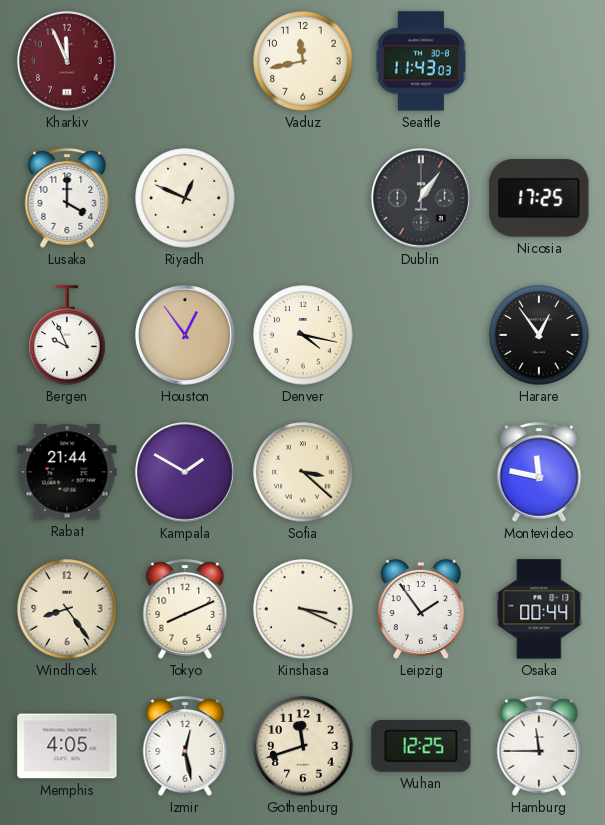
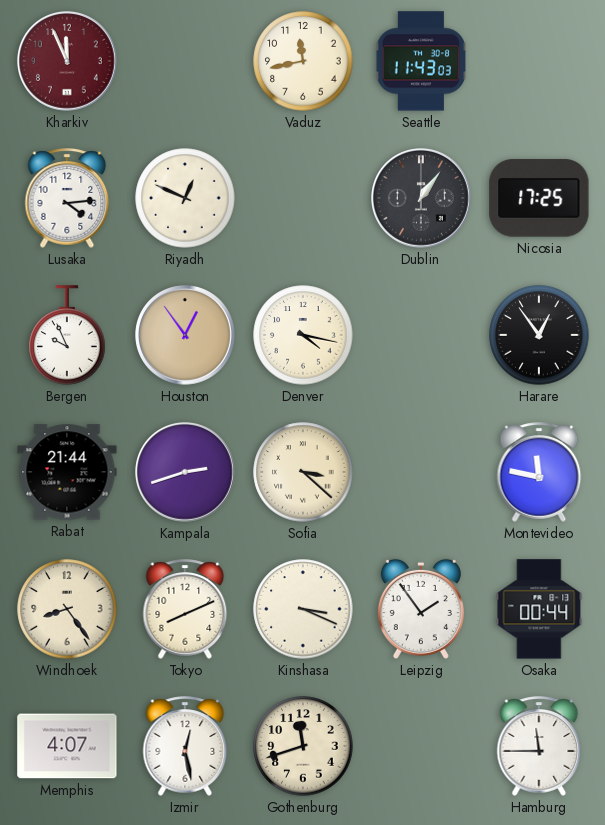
Lusaka: 4:00 -> 4:14 (67, 198)
Kampala: 1:50 -> 2:42 (186, 473)
Memphis: 4:05 -> 4:07 (67, 746)
Wuhan: 12:25 -> none (421, 746)
